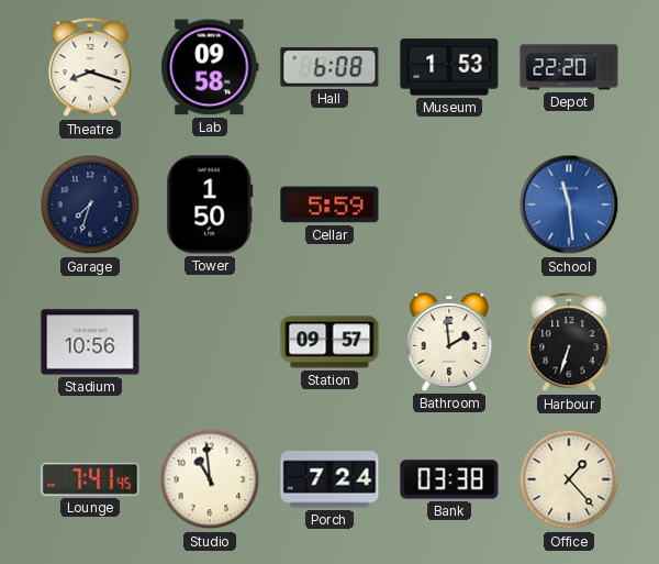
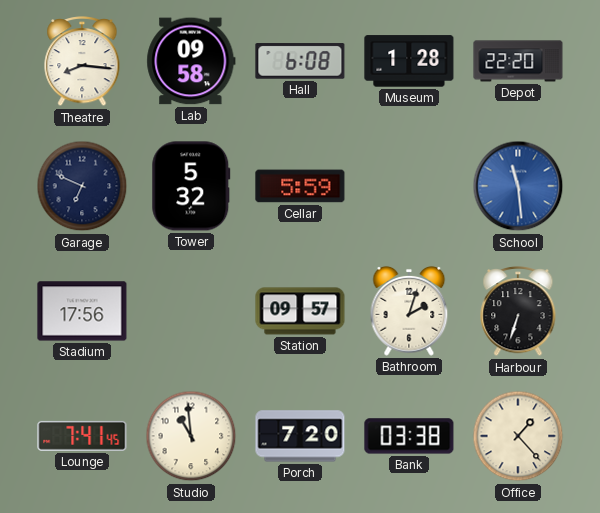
Theatre: 8:18 -> 8:16 (82, 62)
Museum: 1:53 -> 1:28 (409, 61)
Garage: 7:33 -> 6:49 (82, 186)
Tower: 1:50 -> 5:32 (191, 186)
Stadium: 10:56 -> 17:56 (82, 311)
Bathroom: 1:59 -> 2:03 (409, 311)
Porch: 7:24 -> 7:20 (300, 436)
